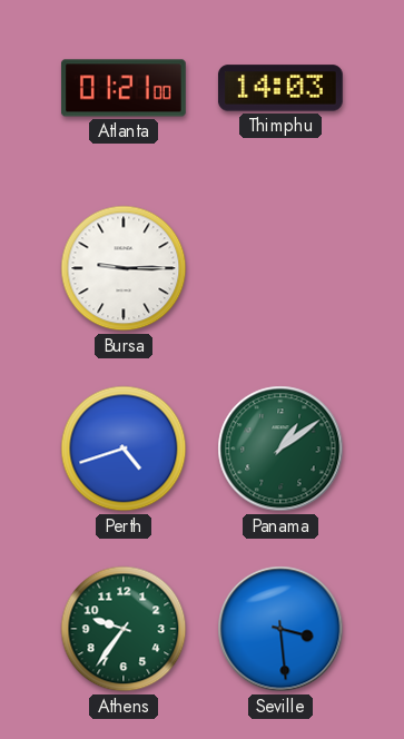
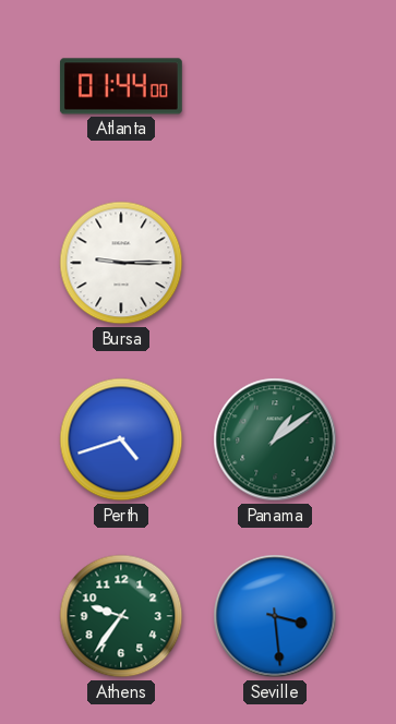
Atlanta: 01:21 -> 01:44 (121, 86)
Thimphu: 14:03 -> none (280, 88)
